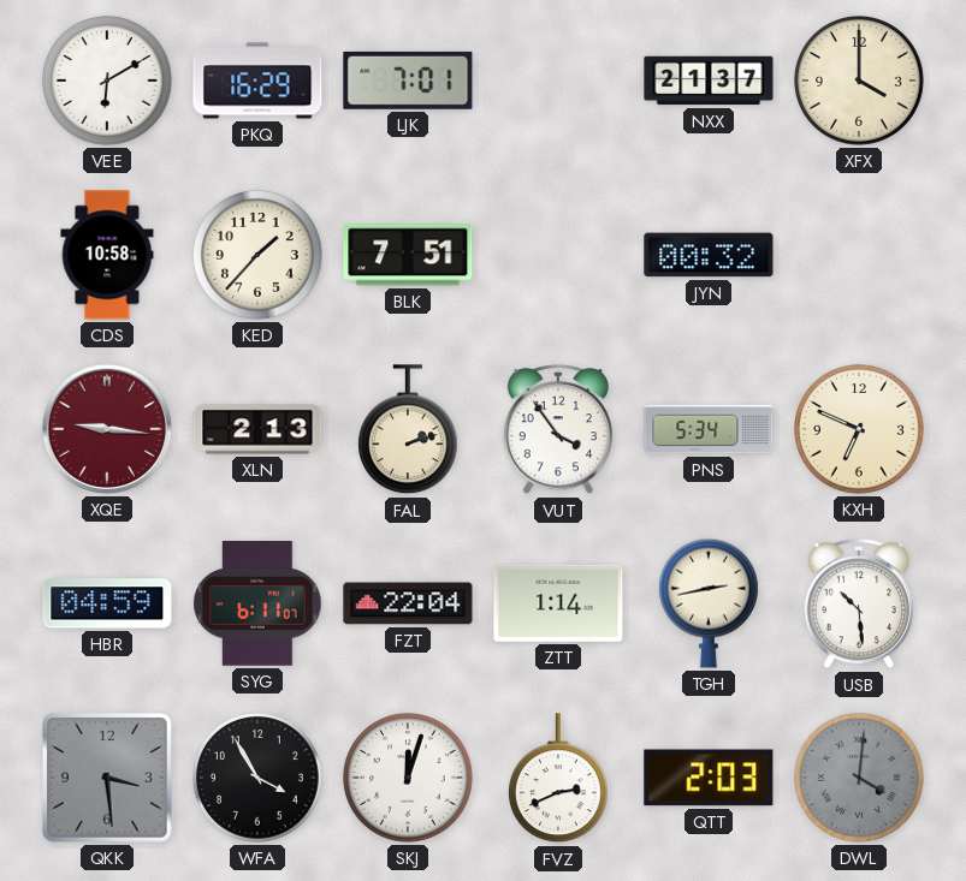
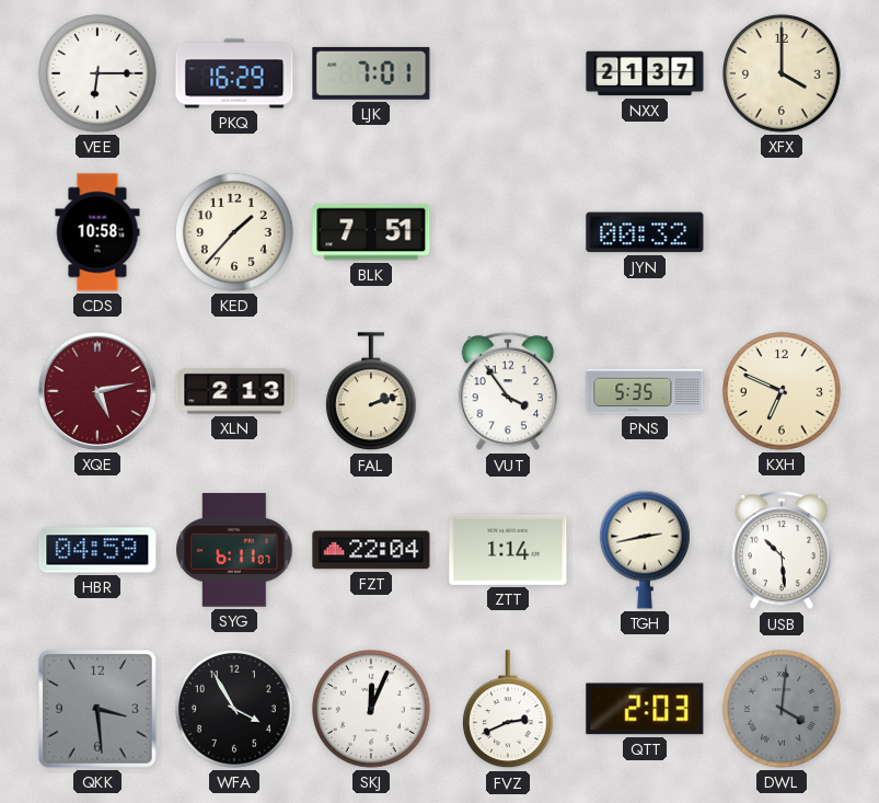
VEE: 6:10 -> 6:15 (99, 74)
XQE: 9:16 -> 5:13 (97, 391)
PNS: 5:34 -> 5:35 (645, 391)
SKJ: 12:03 -> 12:04 (372, 710)
